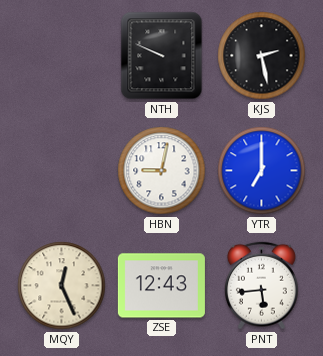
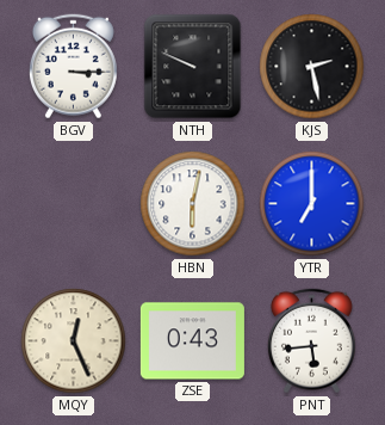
BGV: none -> 3:15 (73, 67)
HBN: 9:02 -> 6:02 (193, 204)
ZSE: 12:43 -> 0:43 (192, 341)
